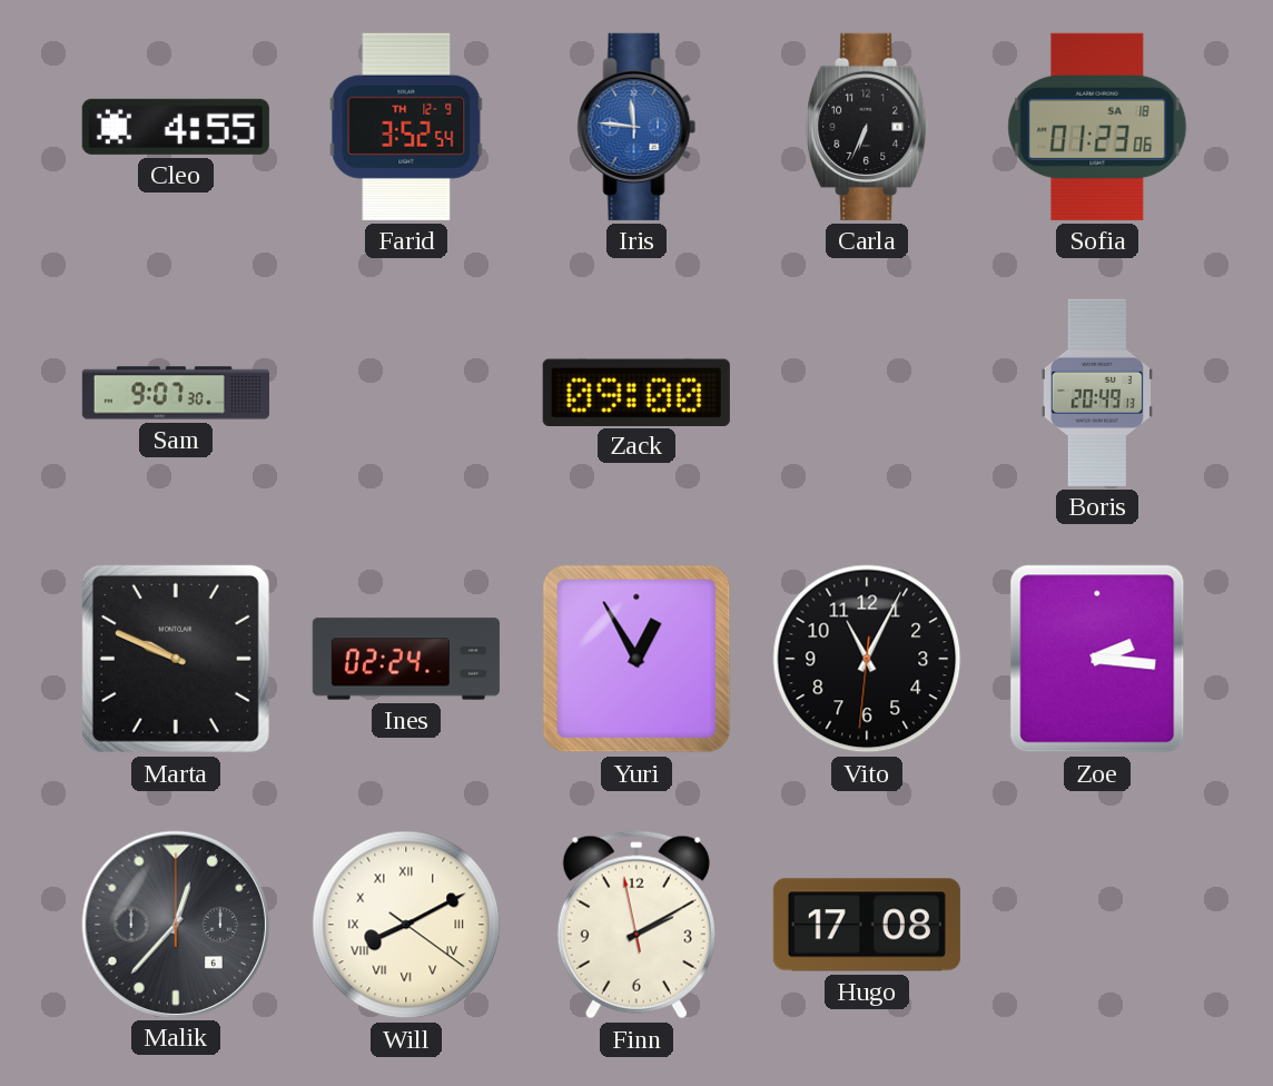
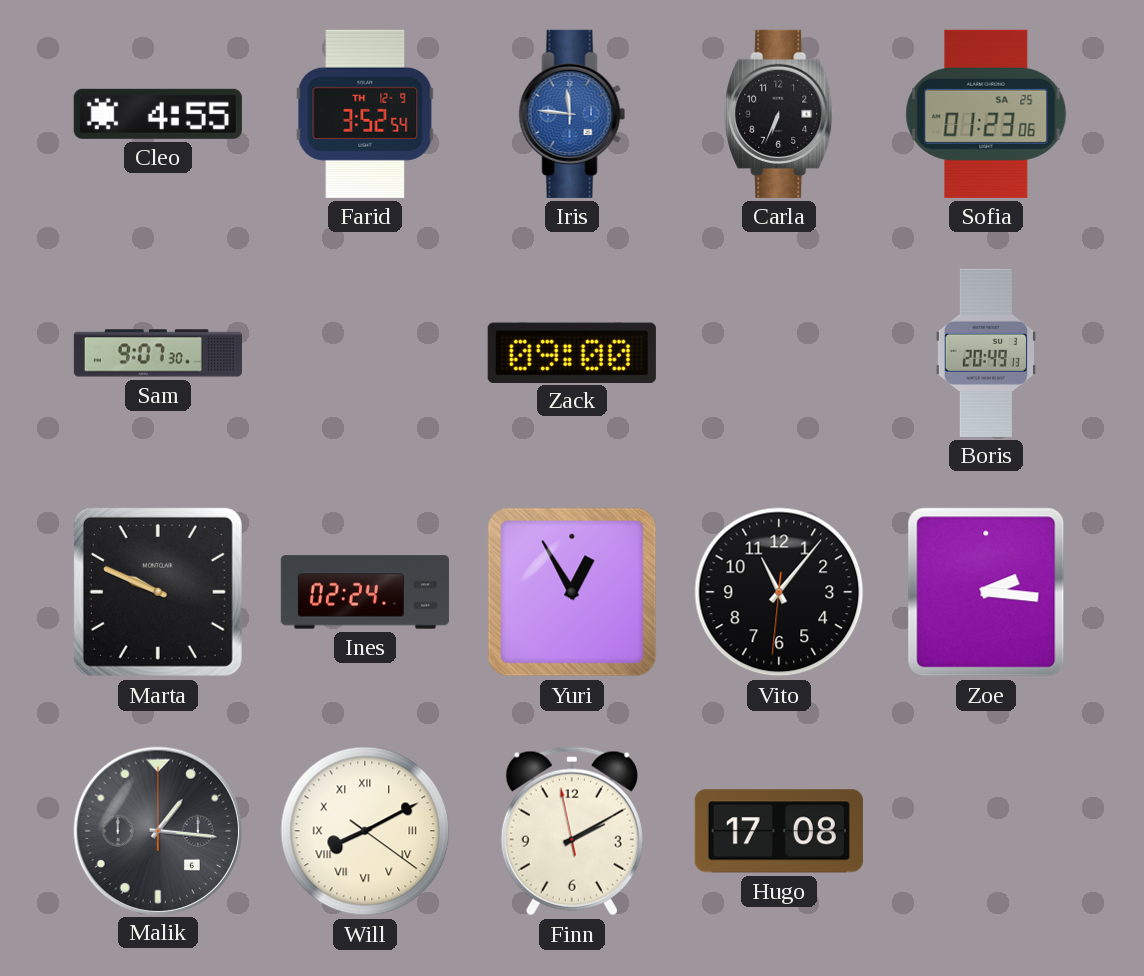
Sofia date: SA 18 -> SA 25 (986, 114)
Vito: 11:04 -> 11:06 (779, 592)
Malik: 12:37 -> 1:16 (157, 830)
